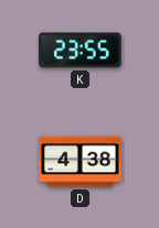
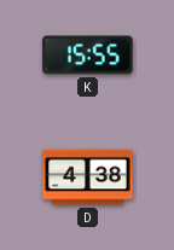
K: 23:55 -> 15:55 (88, 56)
